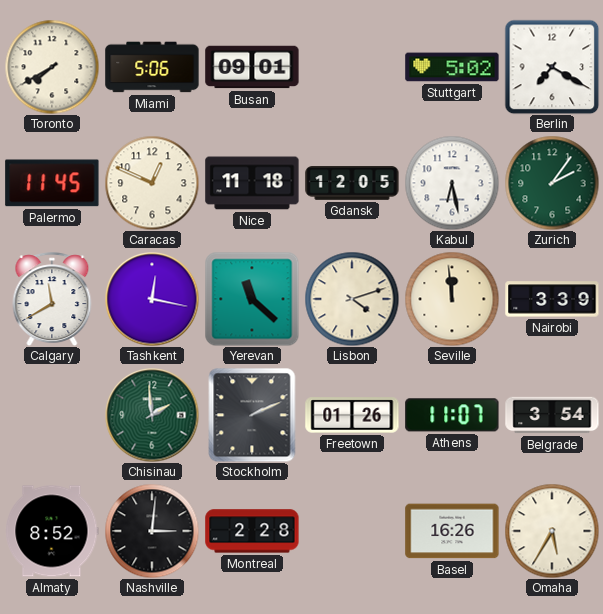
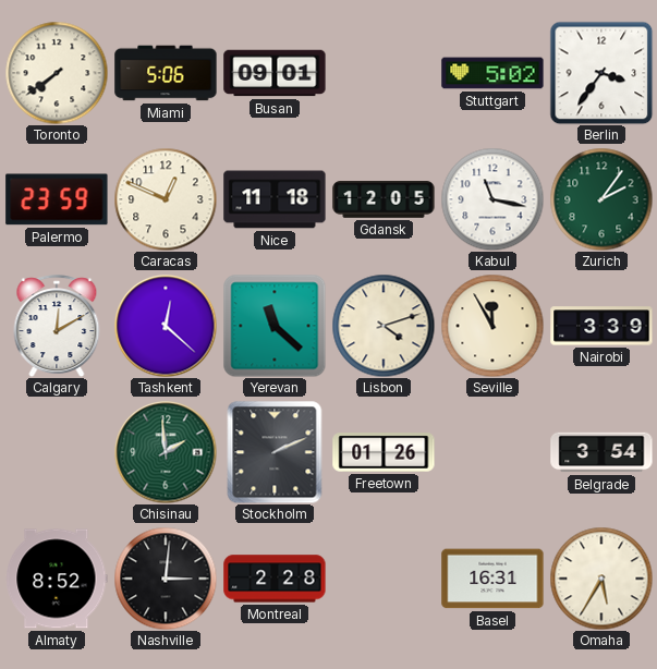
Toronto: 7:40 -> 7:39 (57, 73)
Berlin: 7:20 -> 3:36 (601, 73)
Palermo: 11:45 -> 23:59 (57, 199)
Kabul: 6:28 -> 11:17 (492, 199)
Calgary: 11:40 -> 12:10 (57, 326)
Tashkent: 12:17 -> 12:22 (166, 326)
Seville: 11:59 -> 11:55 (492, 326)
Athens: 11:07 -> none (452, 415)
Basel: 16:26 -> 16:31 (492, 579)
